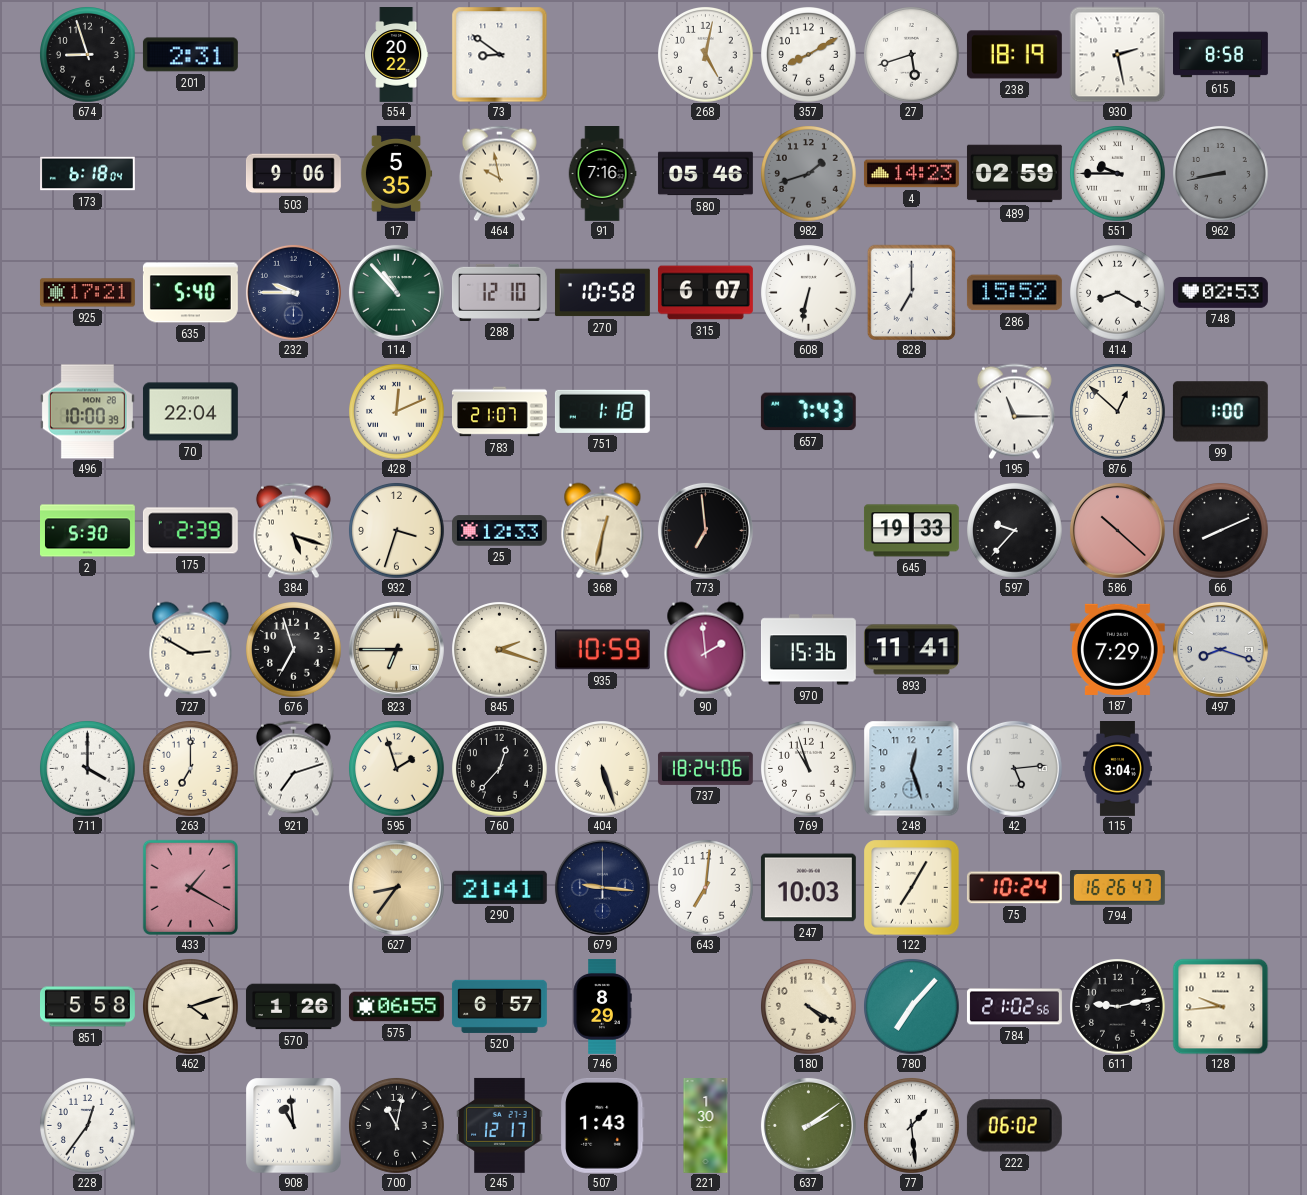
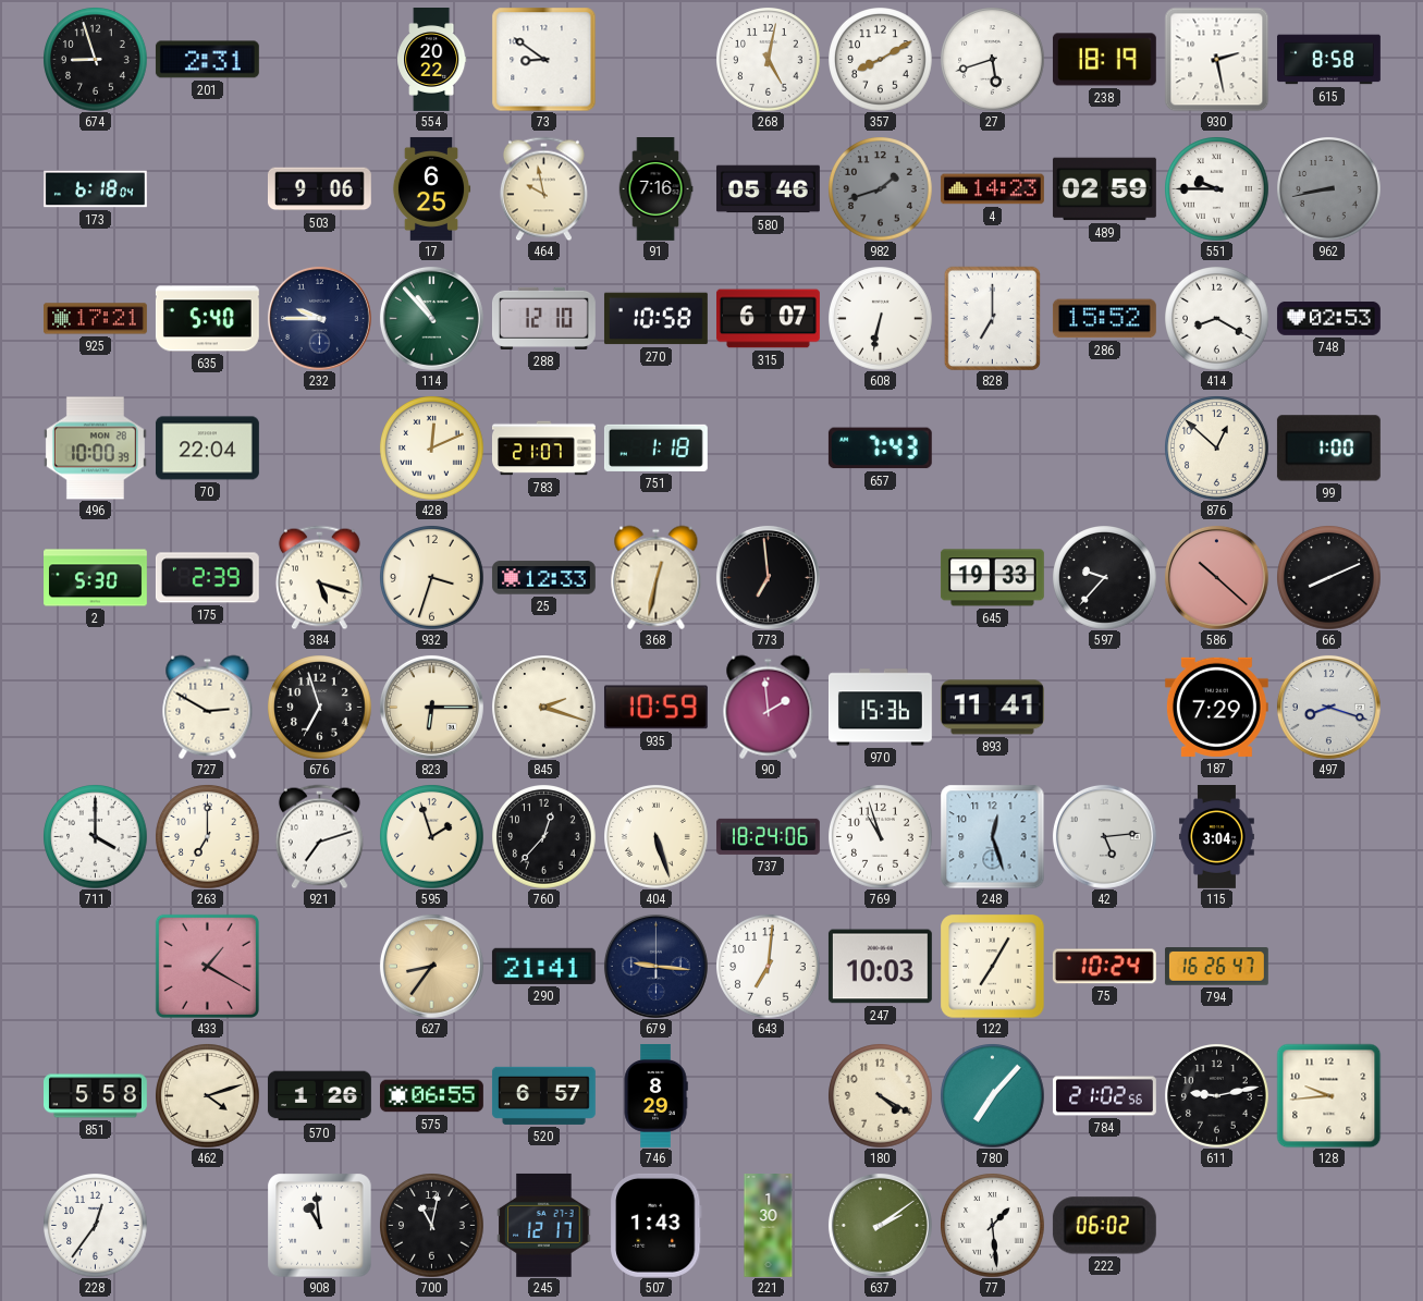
17: 5:35 -> 6:25 (431, 189)
195: 11:15 -> none (1014, 411)
823: 6:45 -> 6:15 (431, 707)
